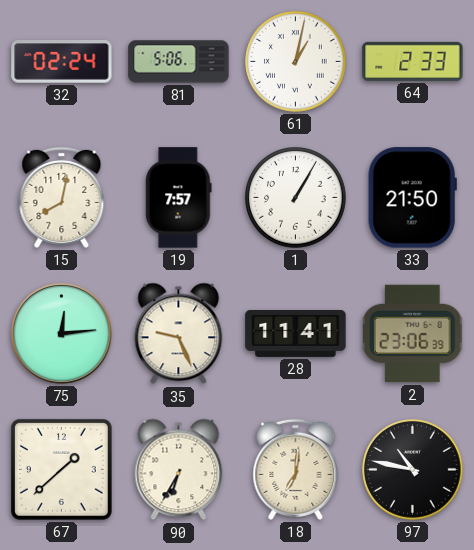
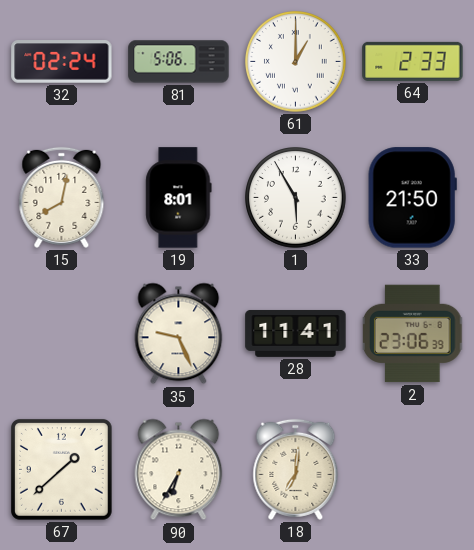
61: 1:02 -> 1:00 (296, 62)
19: 7:57 -> 8:01 (179, 198)
1: 1:05 -> 5:55 (296, 198)
75: 12:14 -> none (61, 333)
97: 10:47 -> none (413, 470)
